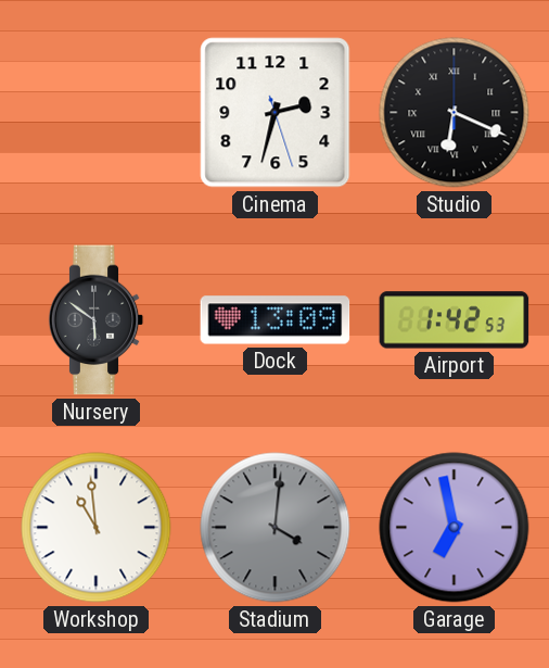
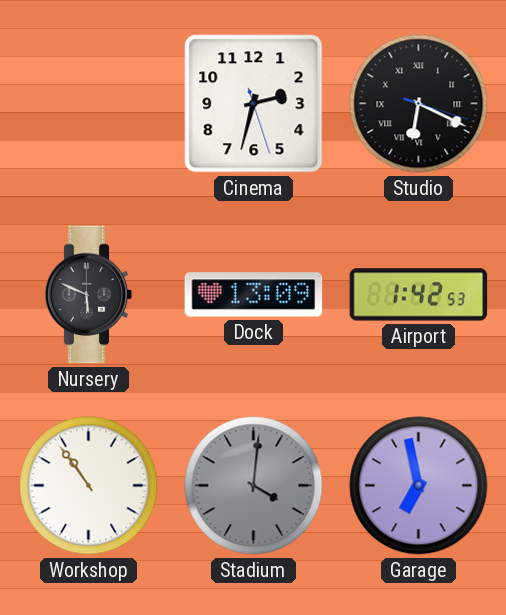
Studio: 6:19:00 -> 6:19:18 (419, 104)
Nursery: 5:51 -> 5:49 (89, 295)
Workshop: 10:59 -> 10:54 (89, 486)
